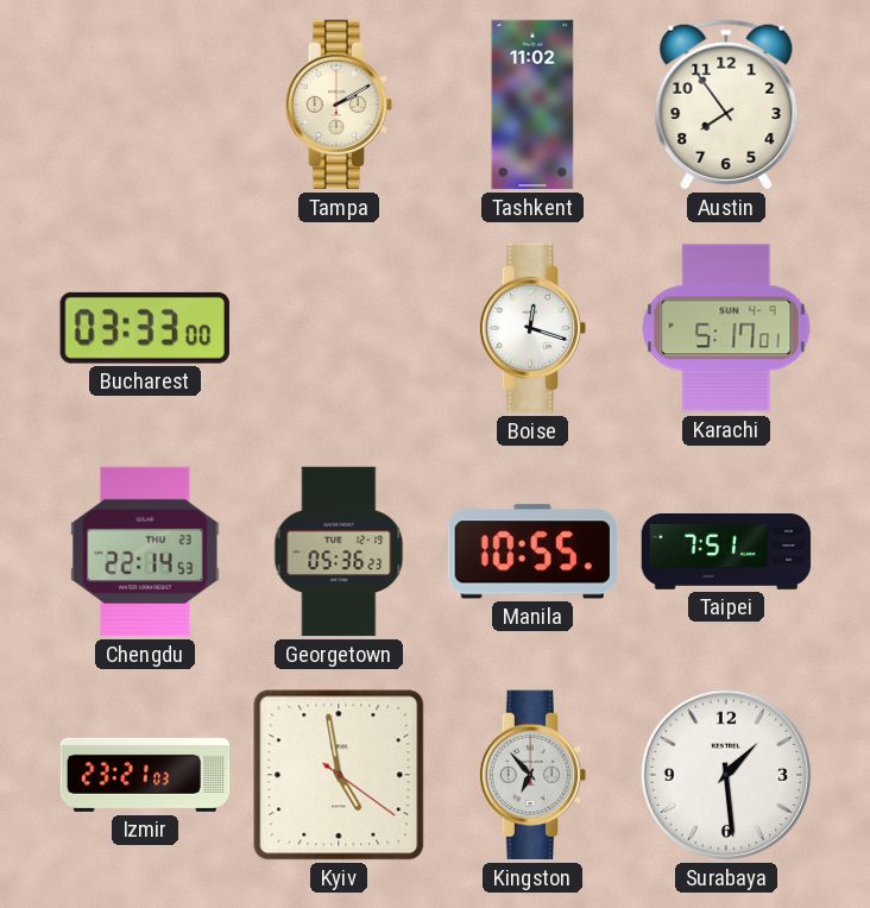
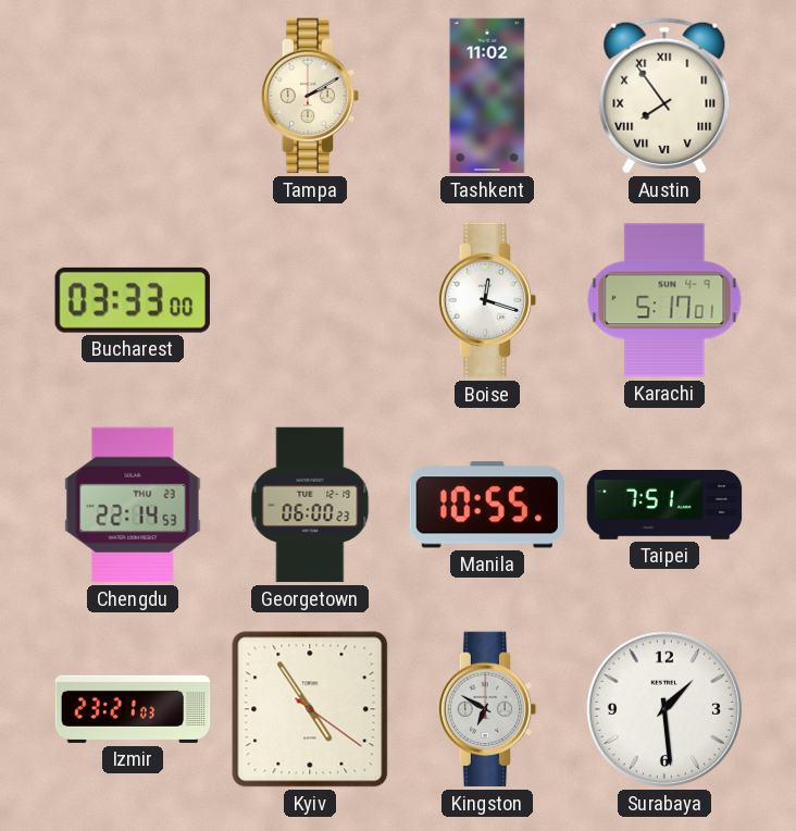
Austin numerals: Arabic -> Roman (664, 96)
Georgetown: 05:36 -> 06:00 (310, 505)
Kyiv: 4:58 -> 4:54 (310, 709)
Kingston: 6:53 -> 6:50 (487, 709)
